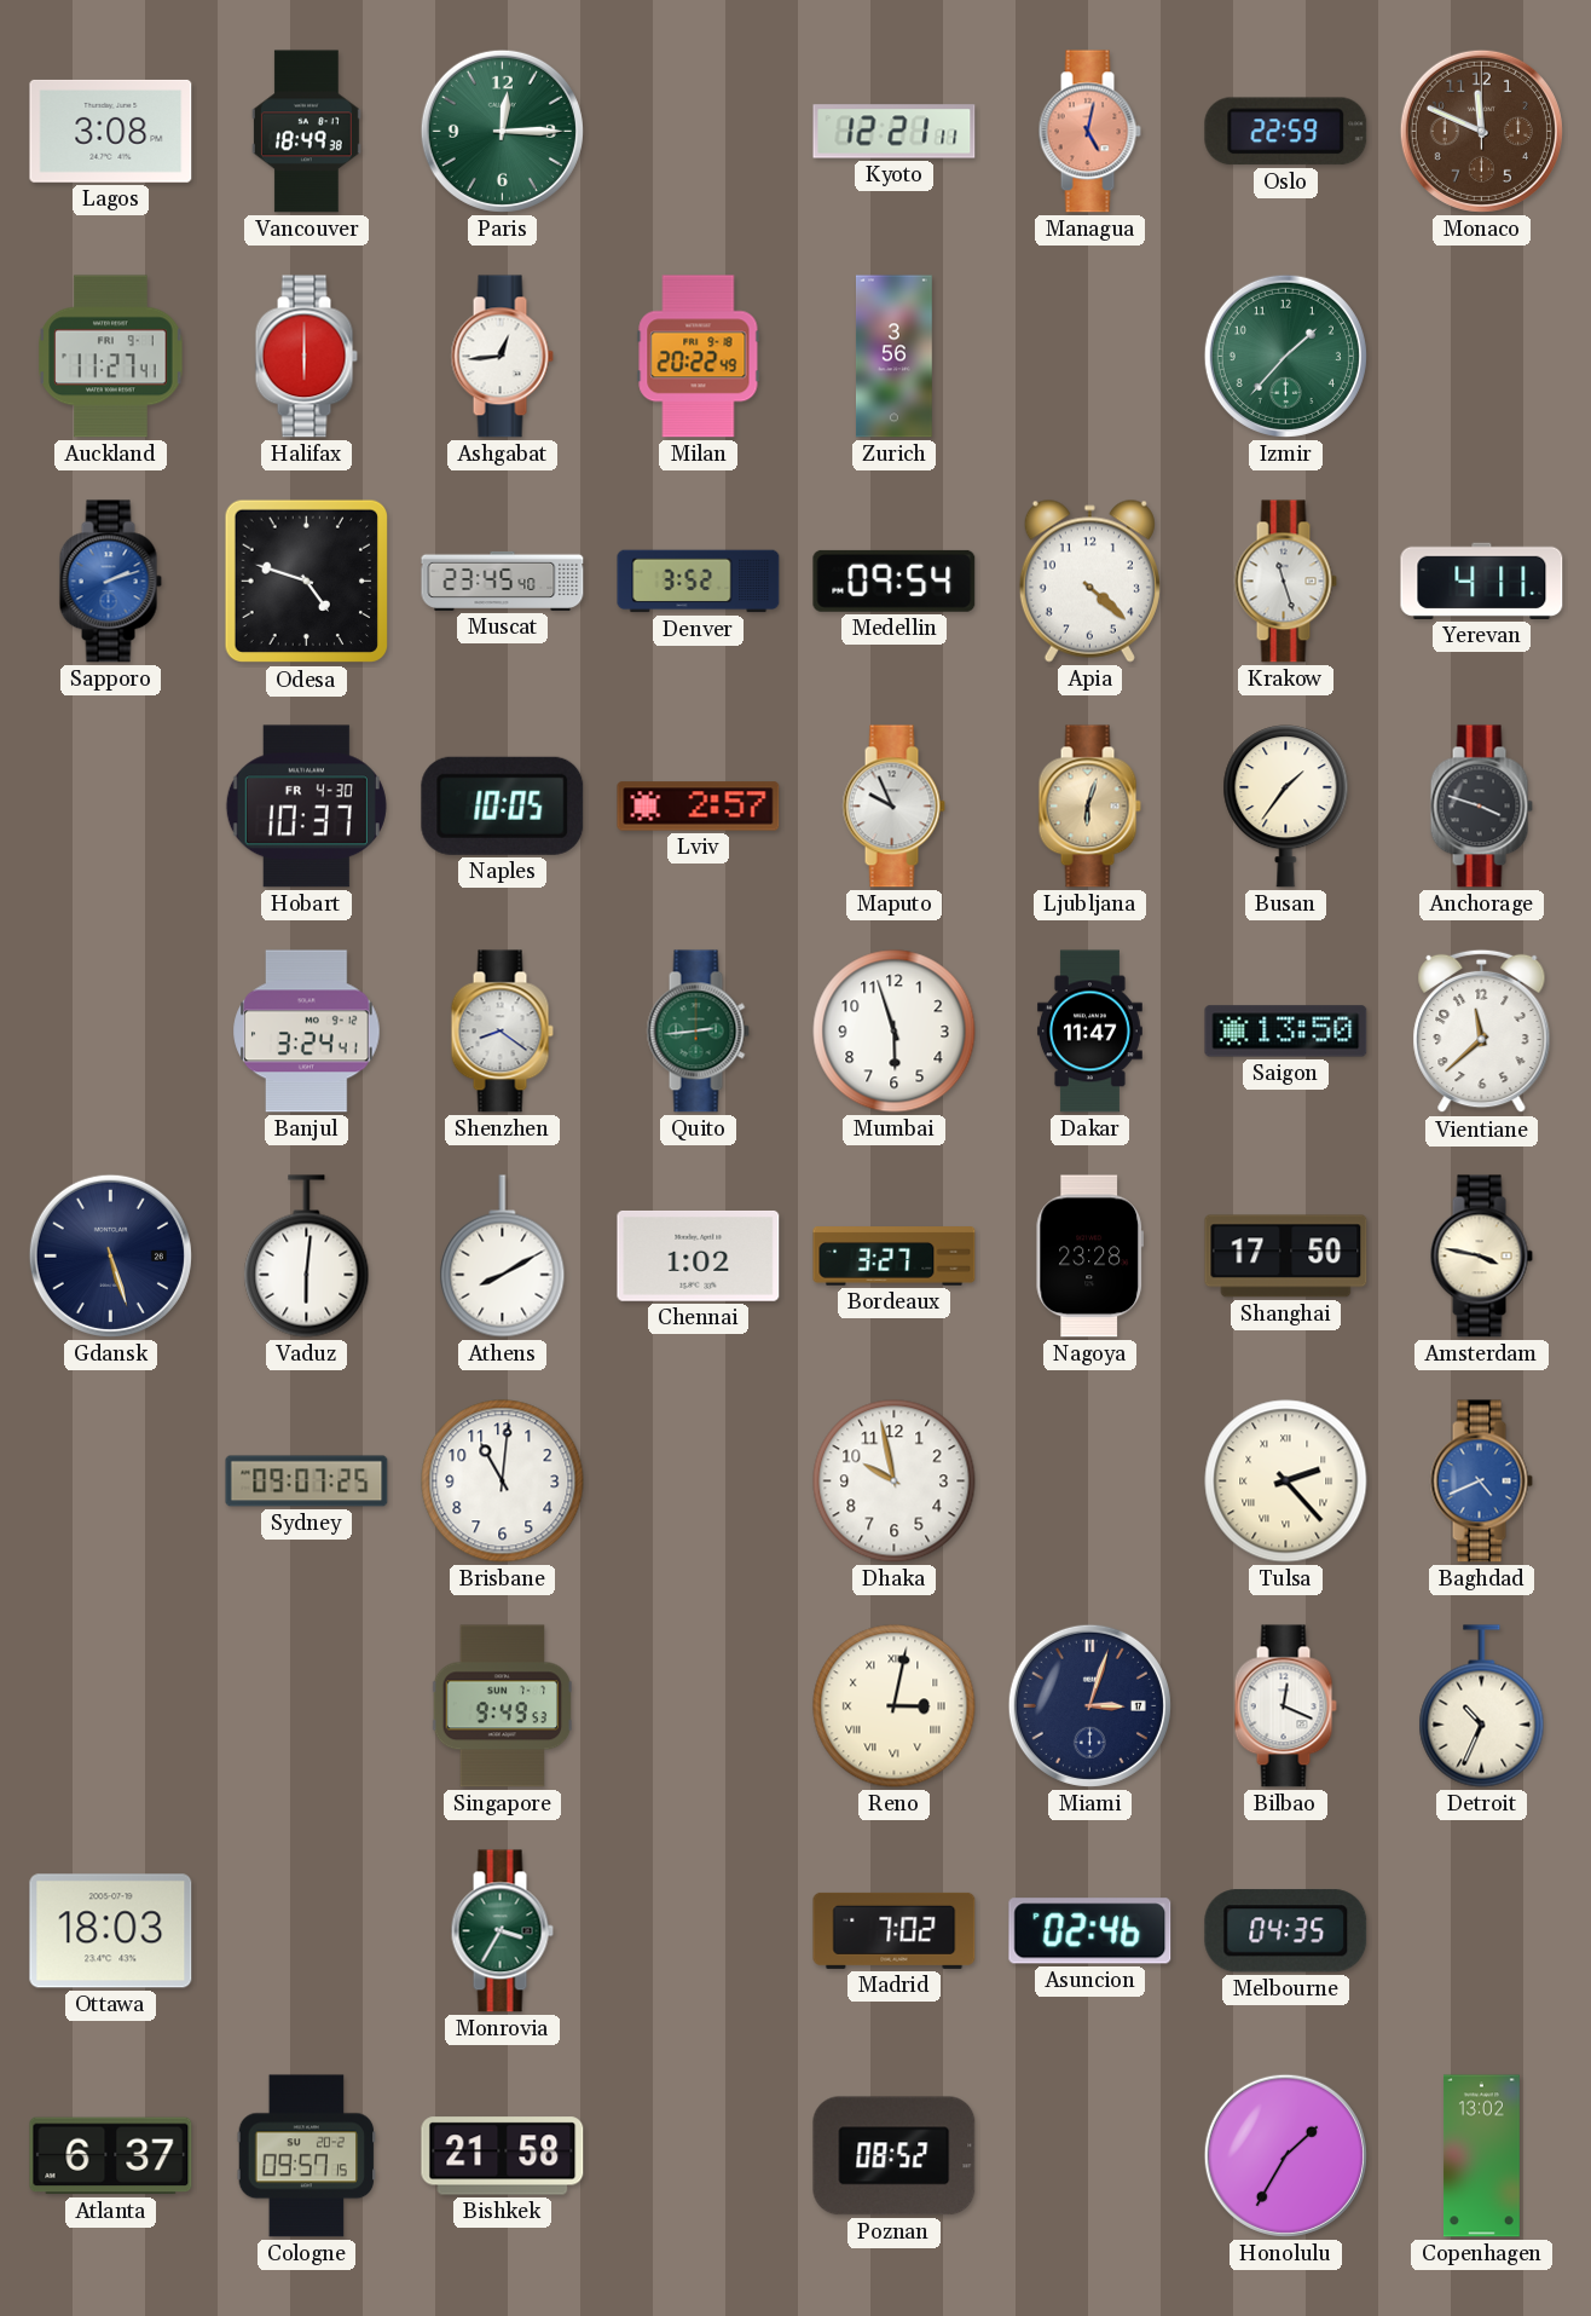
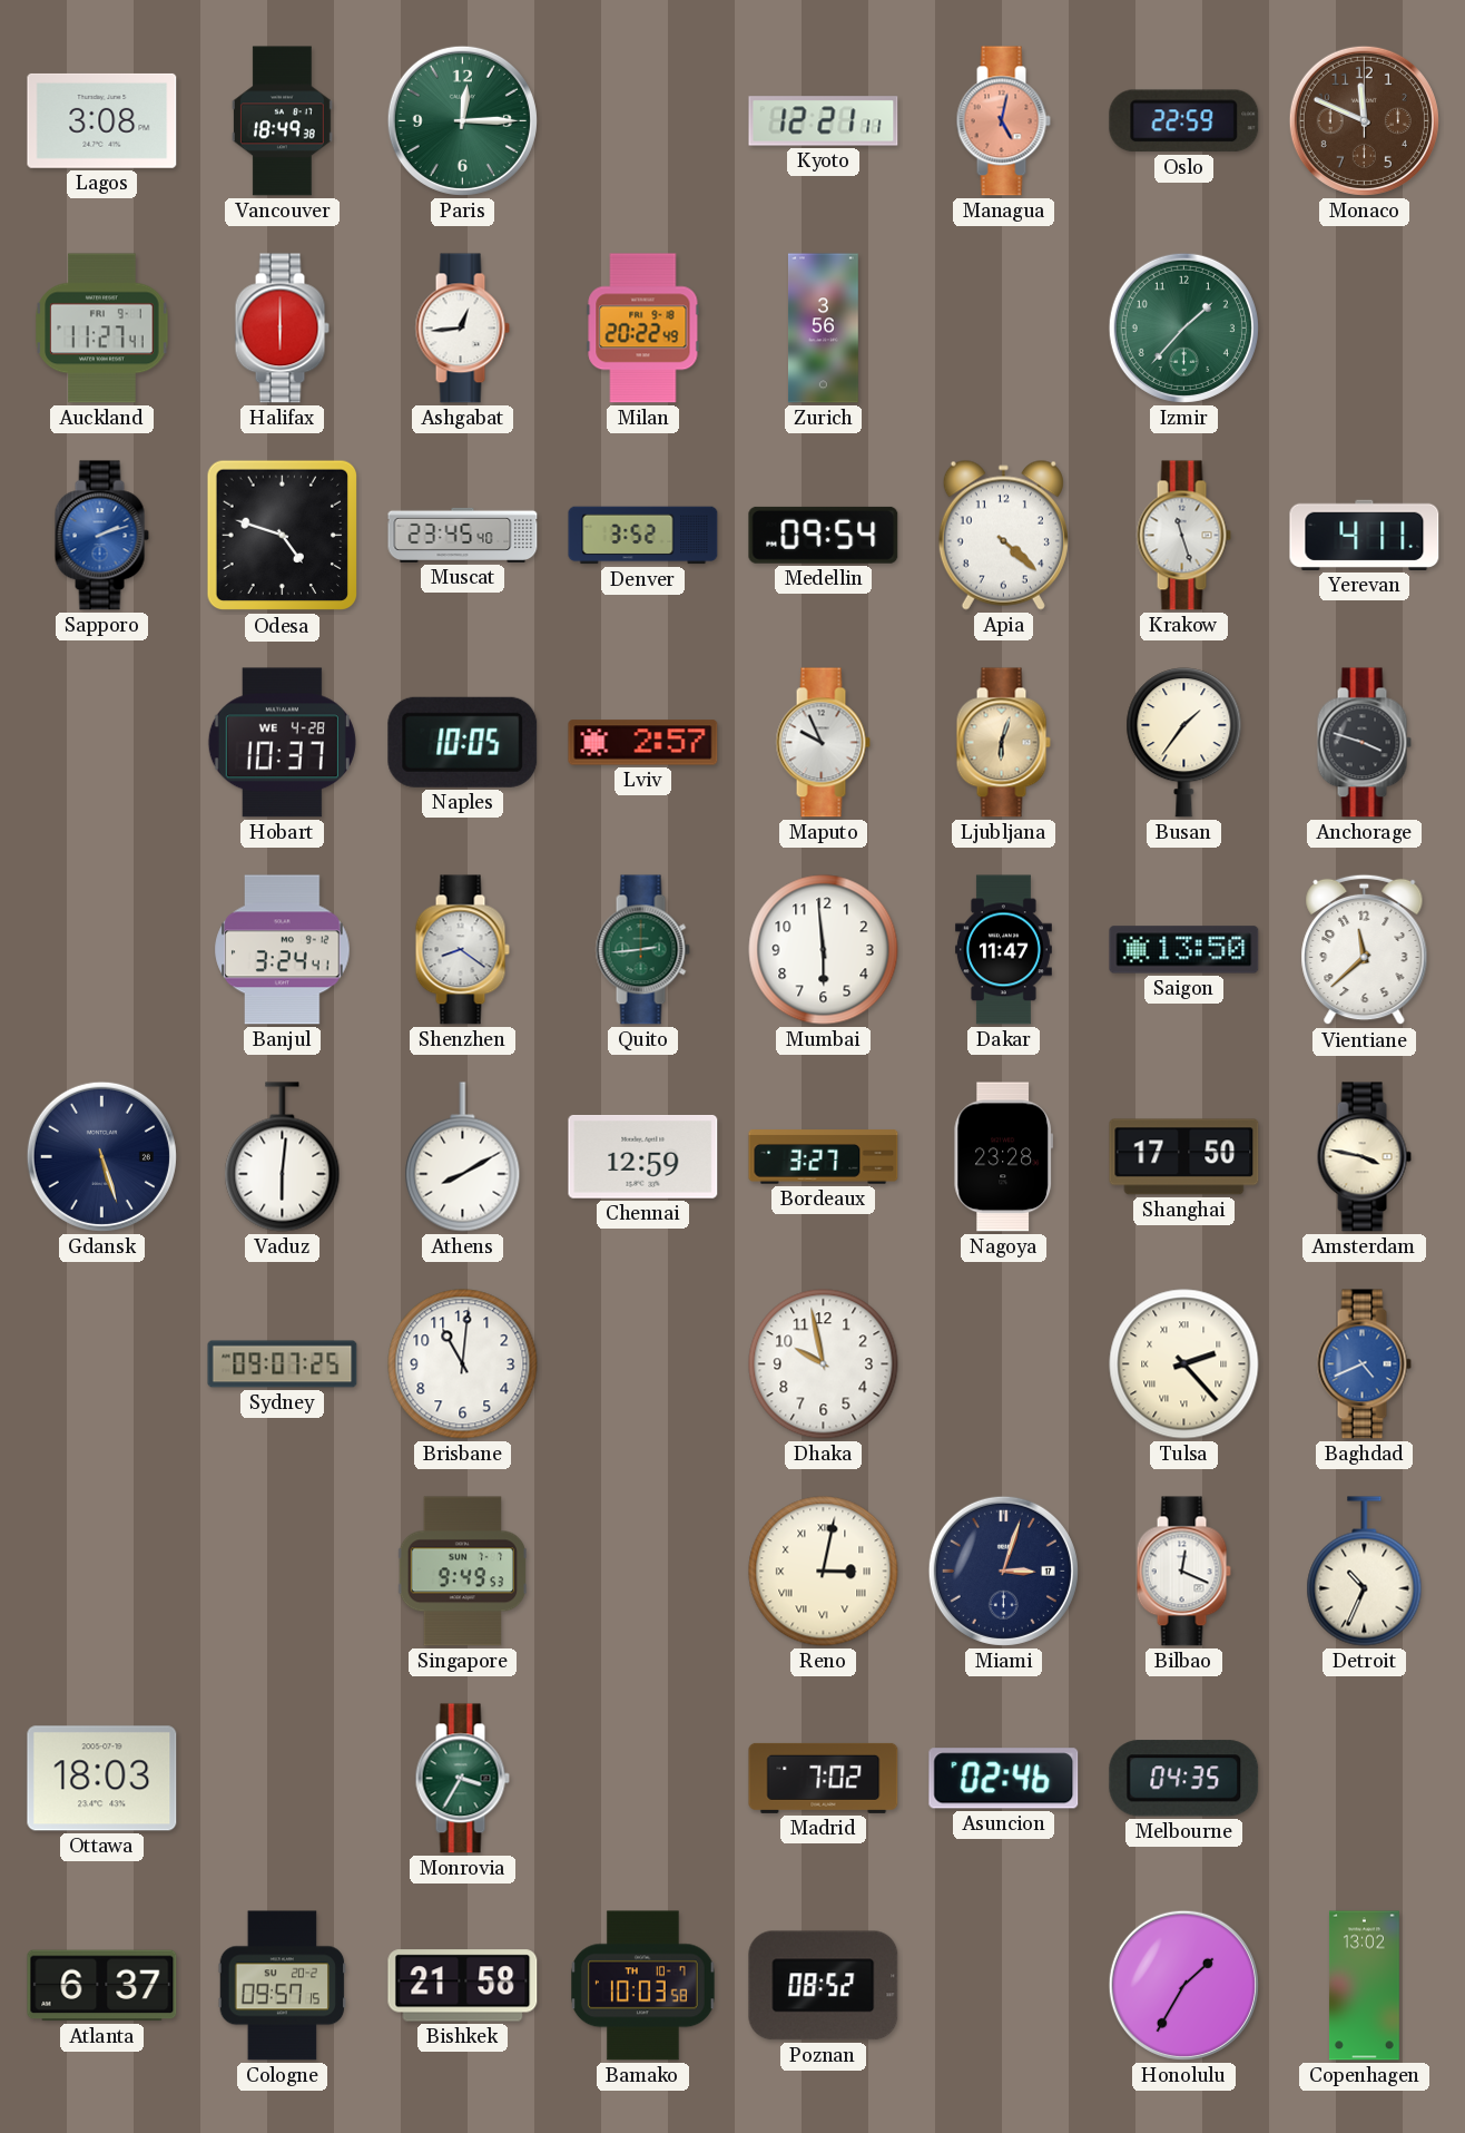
Hobart date: FR 4-30 -> WE 4-28 (282, 743)
Mumbai: 5:57 -> 5:59 (824, 950)
Chennai: 1:02 -> 12:59 (643, 1156)
Bamako: none -> 10:03 (643, 1986)
